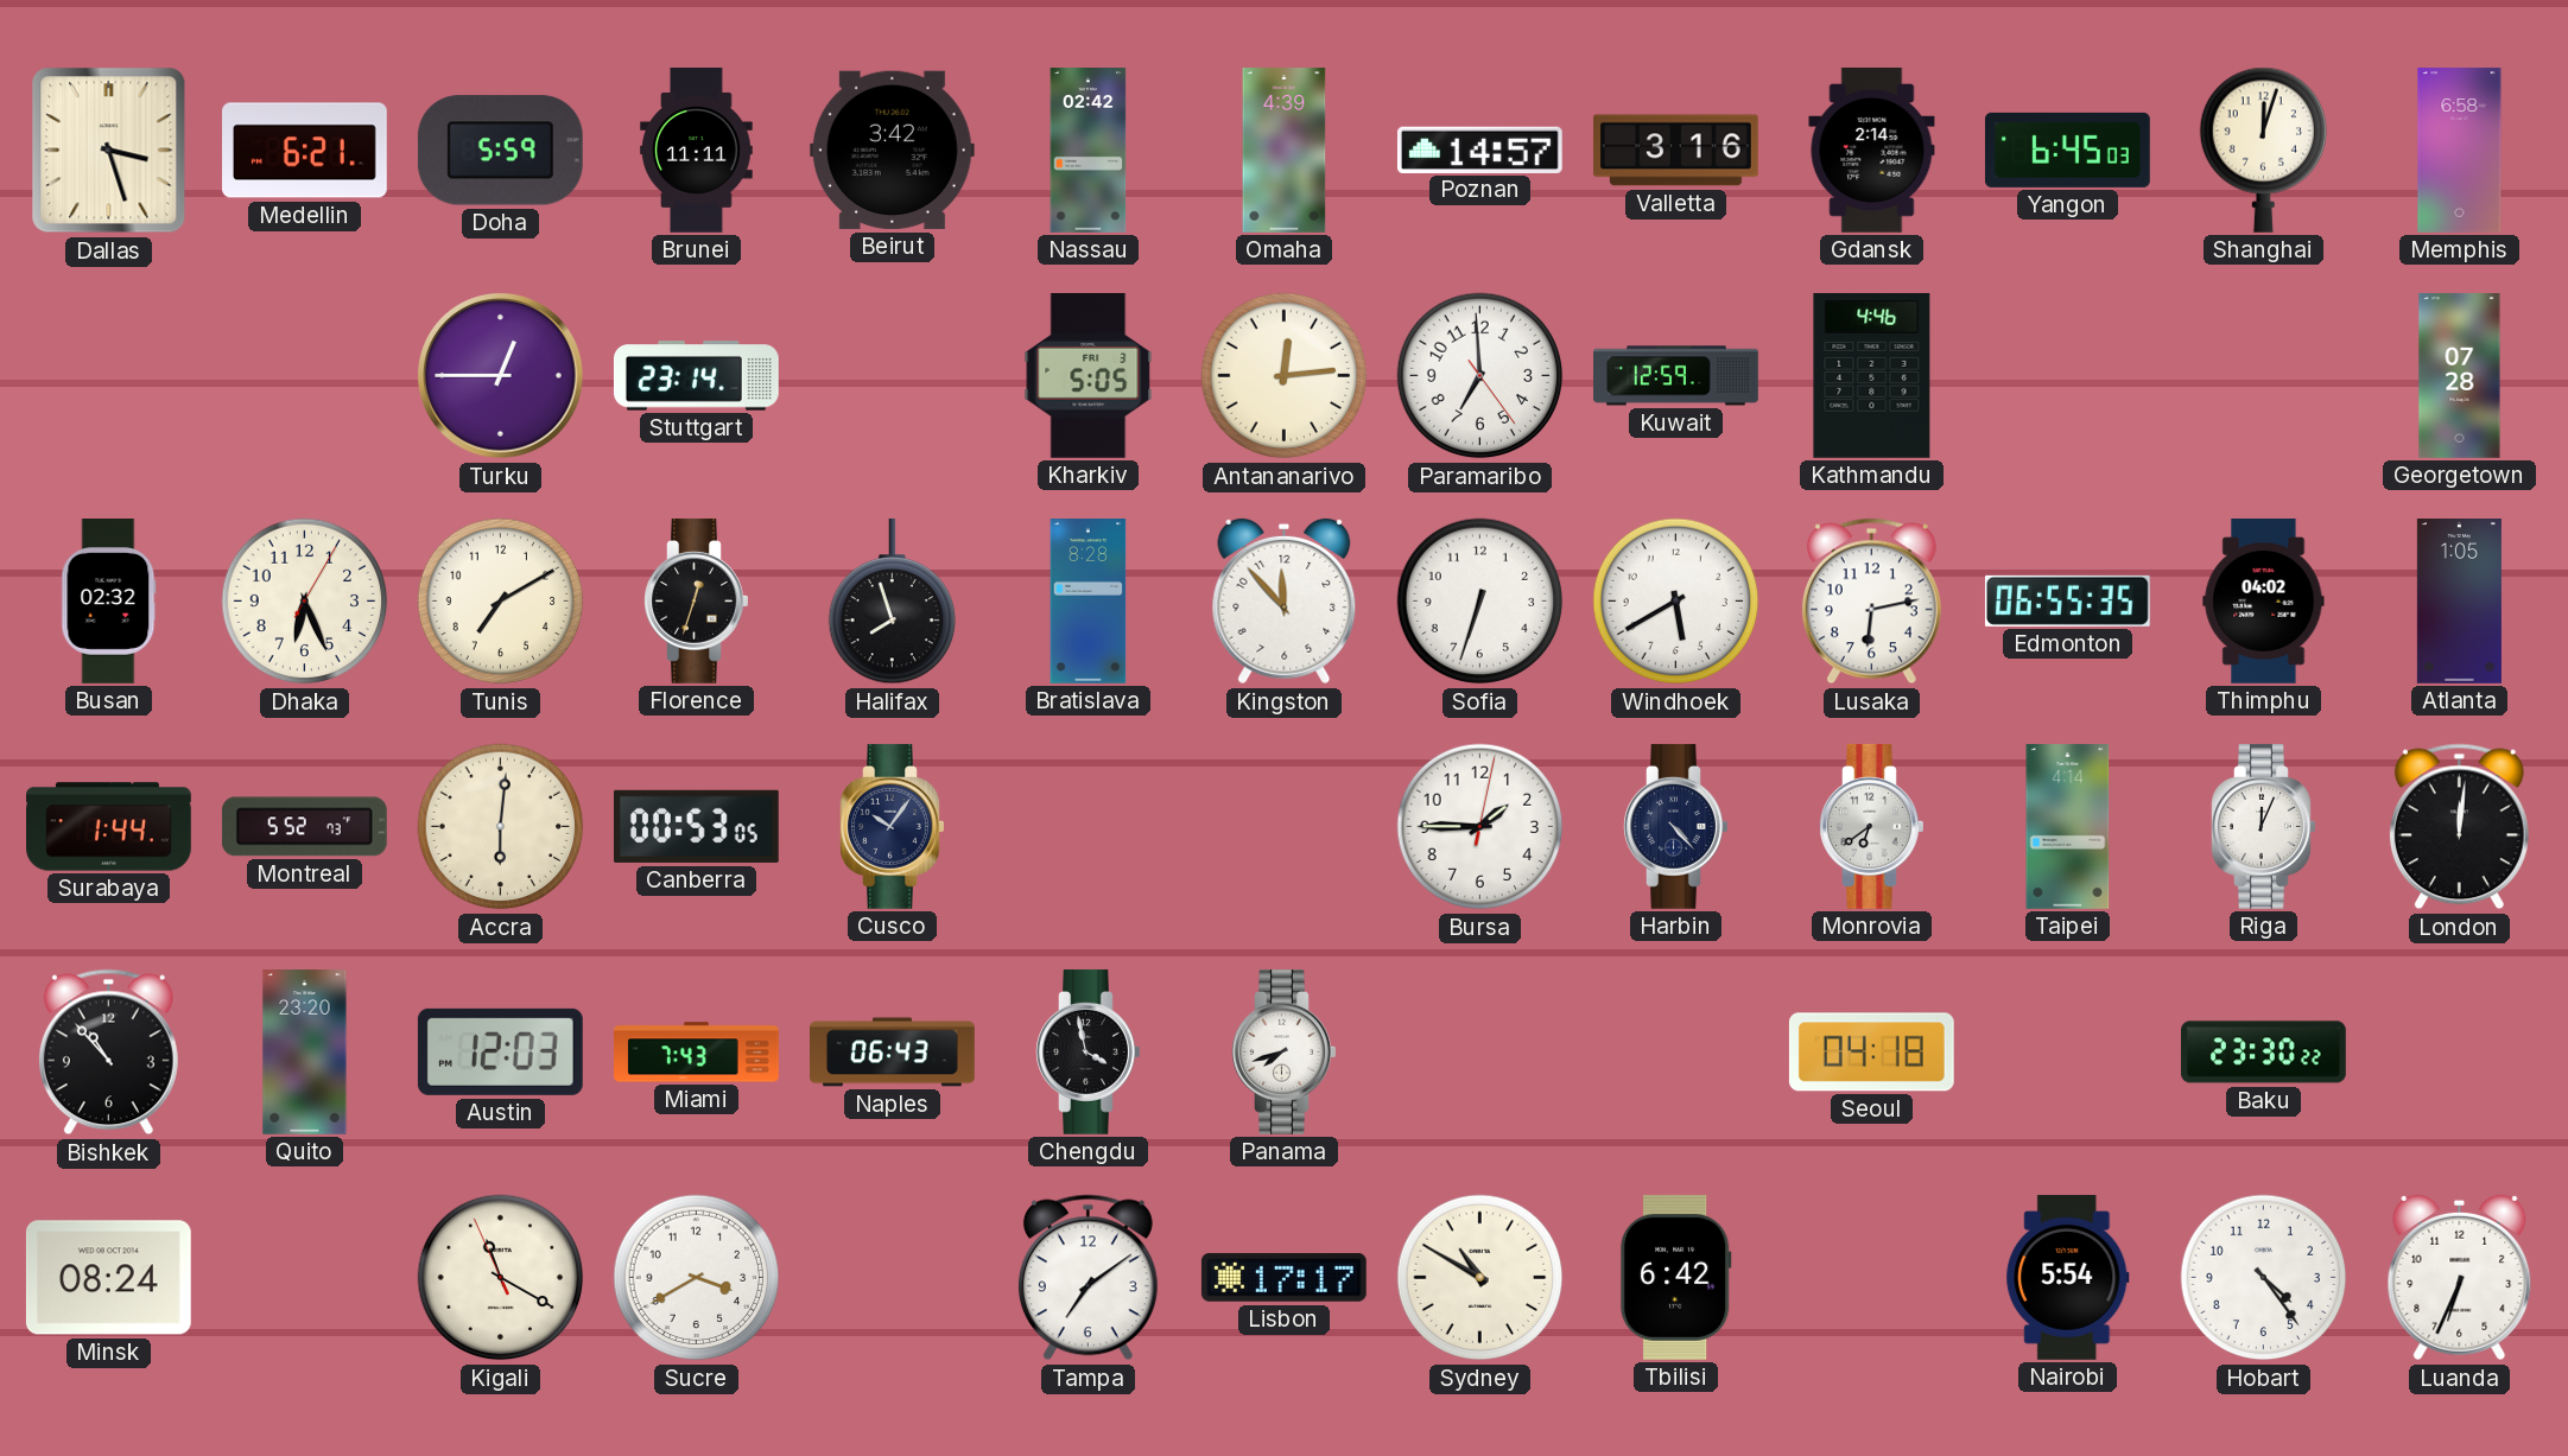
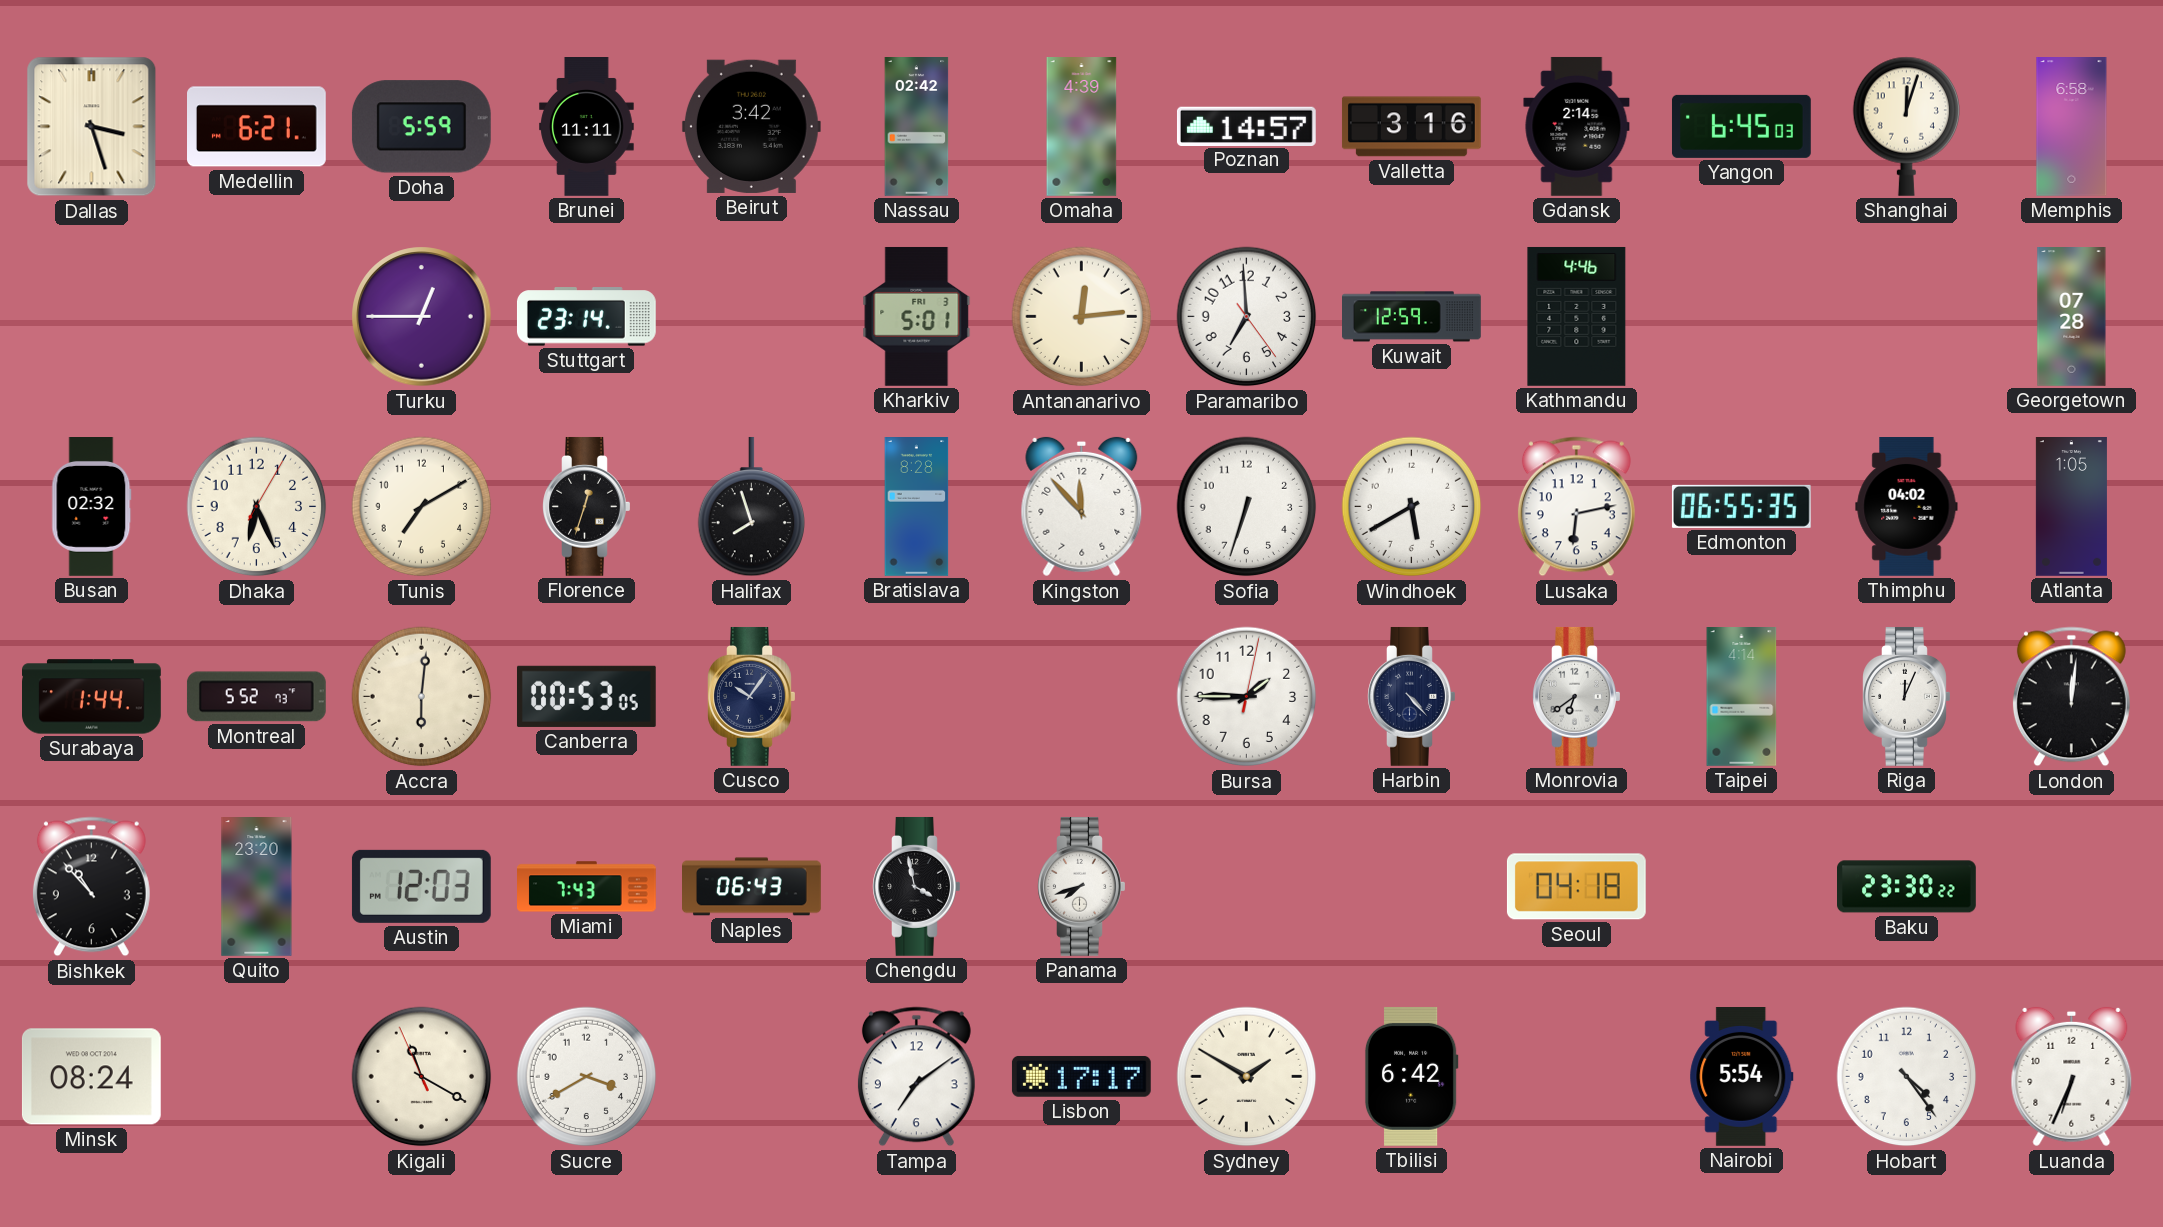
Kharkiv: 5:05 -> 5:01 (917, 316)
Sydney: 10:50 -> 1:50 (1247, 1077)
